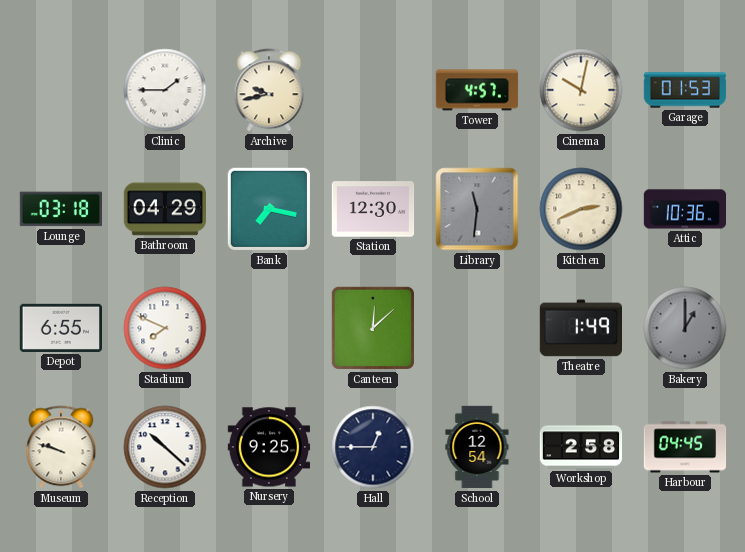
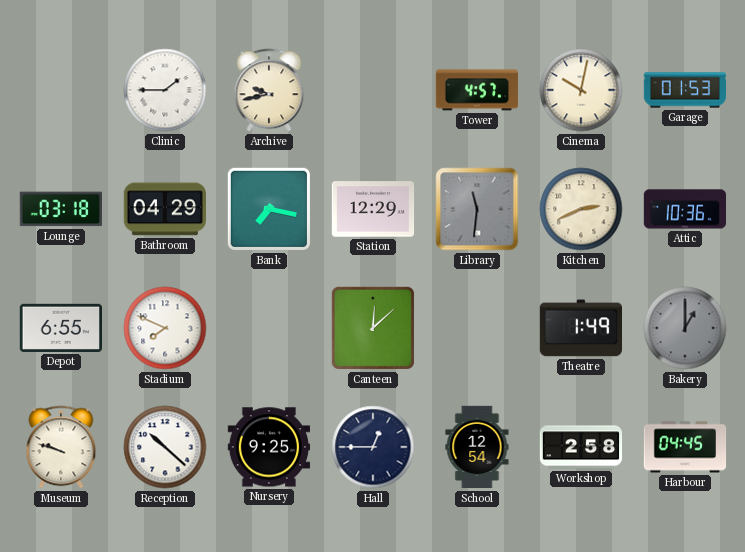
Station: 12:30 -> 12:29 (373, 209)
